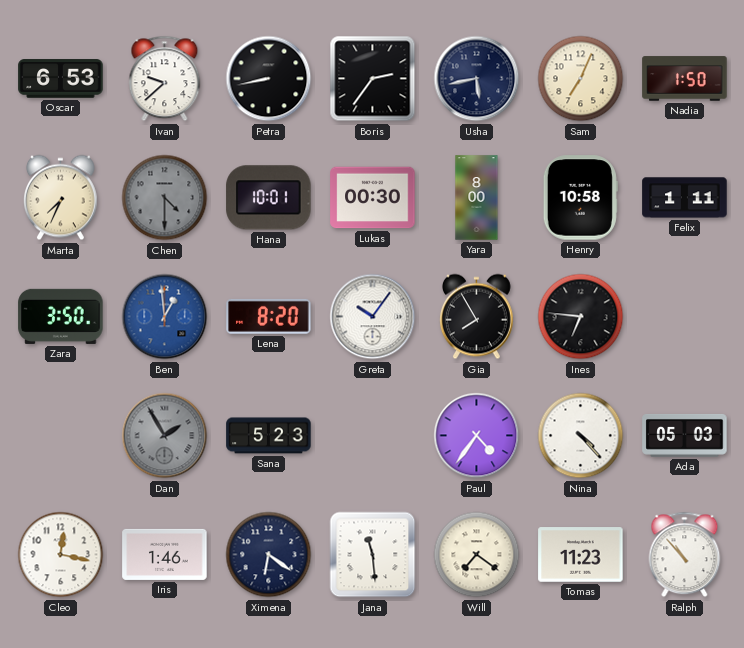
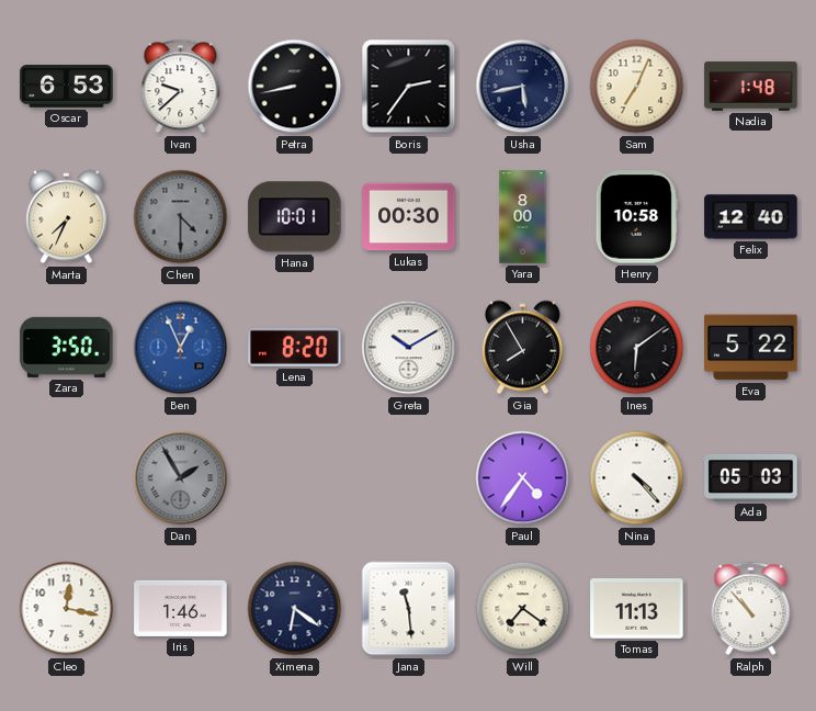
Nadia: 1:50 -> 1:48 (751, 87)
Felix: 1:11 -> 12:40 (751, 217)
Ben: 12:59 -> 12:56 (181, 348)
Greta: 10:06 -> 10:10 (409, 348)
Ines: 6:46 -> 6:09 (637, 348)
Eva: none -> 5:22 (751, 348)
Sana: 5:23 -> none (269, 436)
Tomas: 11:23 -> 11:13 (637, 609)
